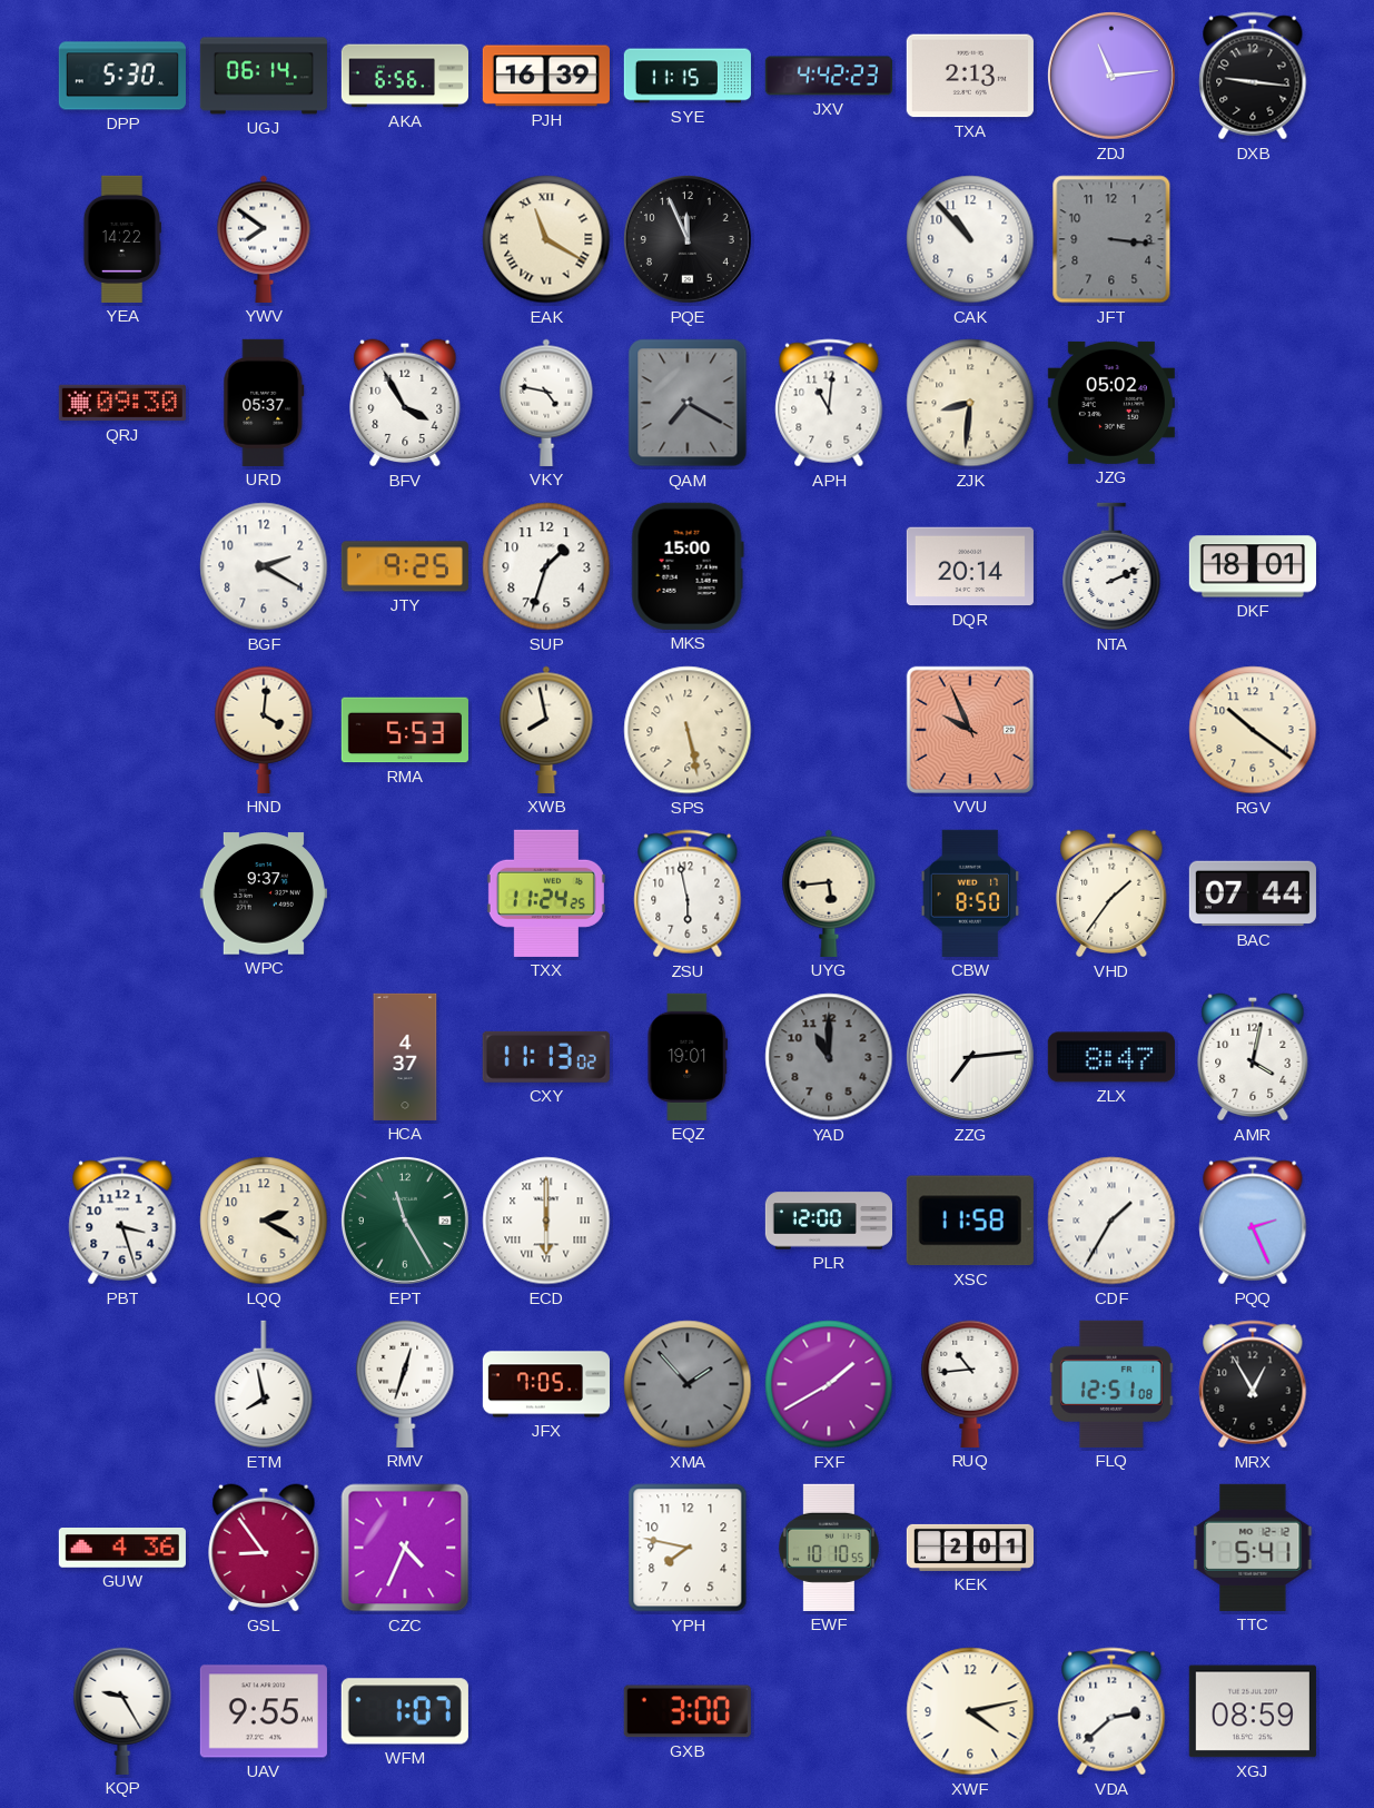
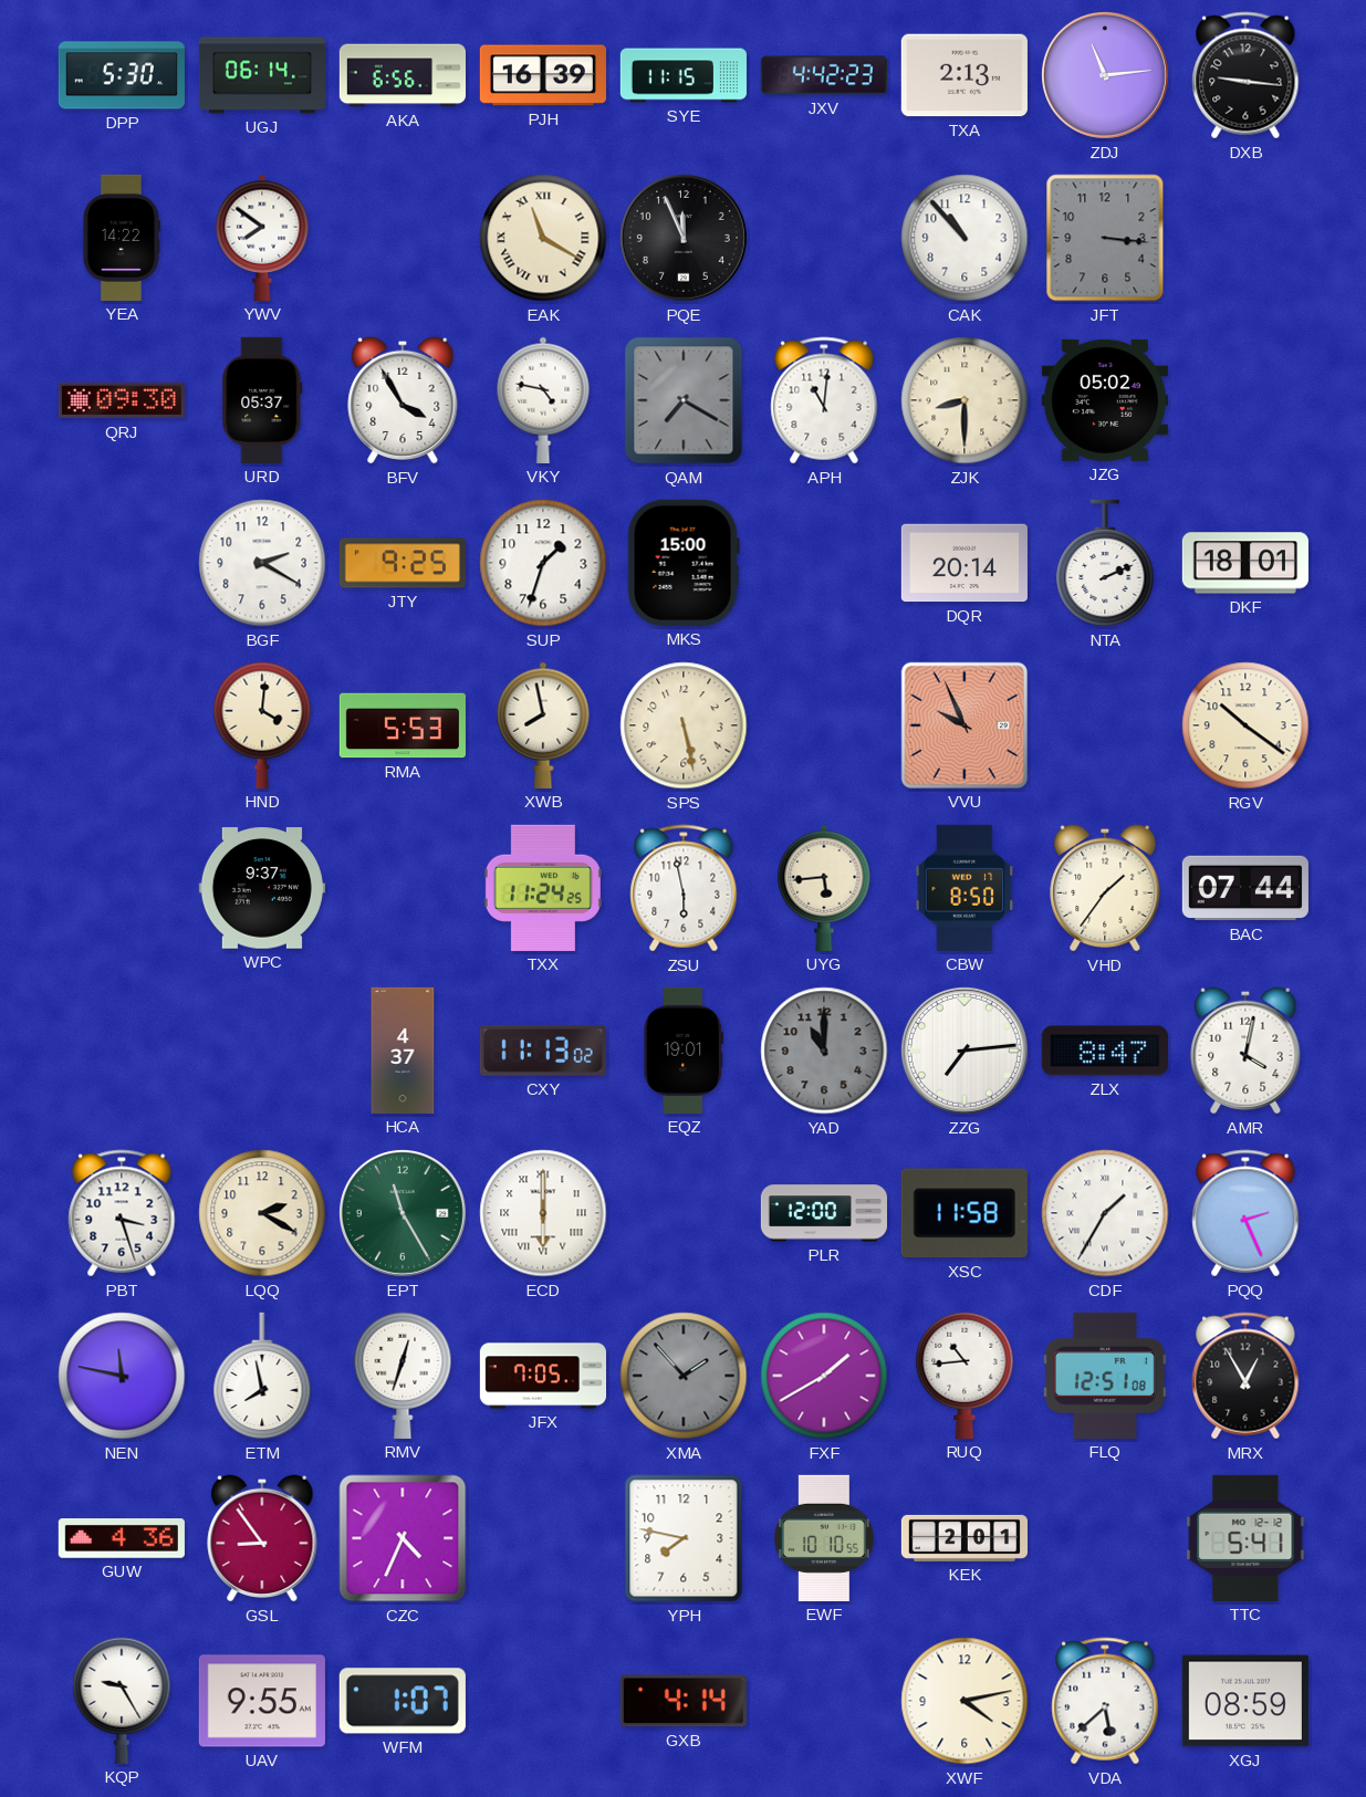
ZJK: 8:31 -> 8:30 (964, 400)
NEN: none -> 11:47 (122, 1376)
GXB: 3:00 -> 4:14 (684, 1701)
VDA: 2:38 -> 5:38 (1105, 1701)
